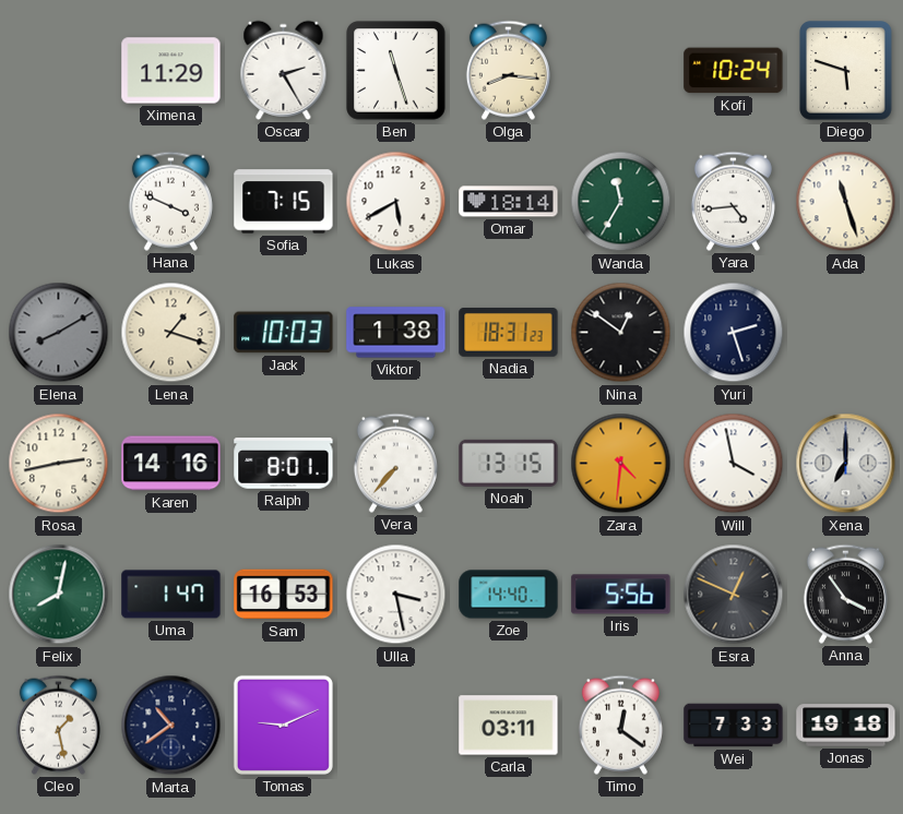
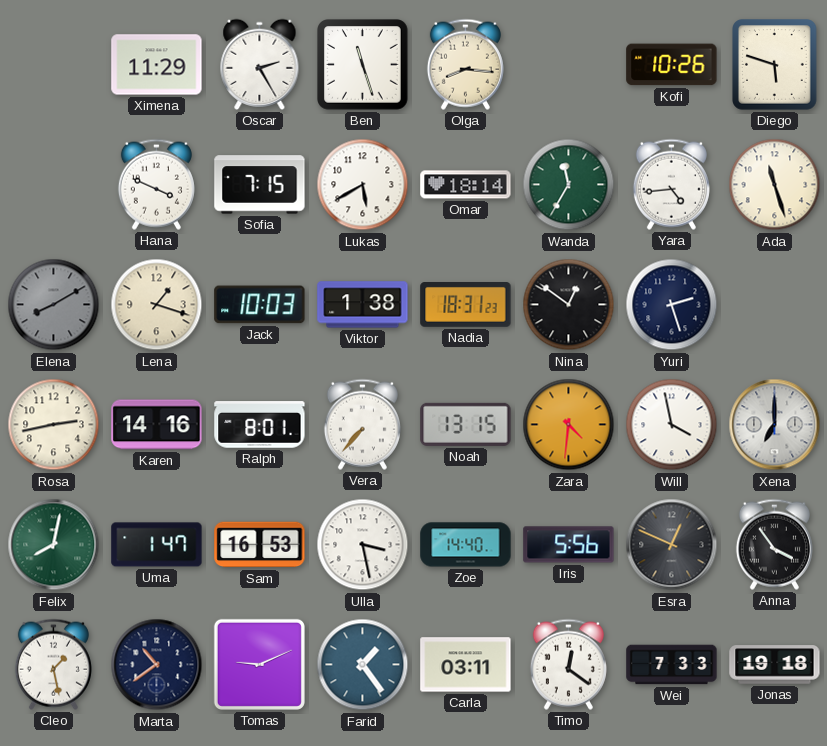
Kofi: 10:24 -> 10:26 (672, 65)
Farid: none -> 1:24 (363, 665)
